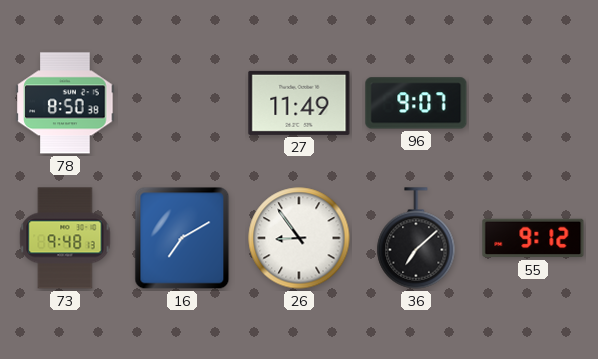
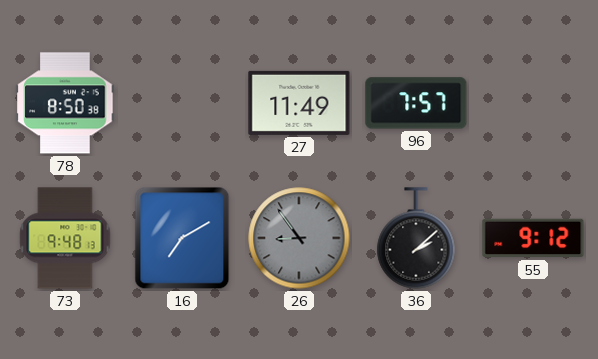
96: 9:07 -> 7:57 (416, 103)
26 dial: white -> grey (299, 238)
36: 7:08 -> 2:08 (416, 238)
